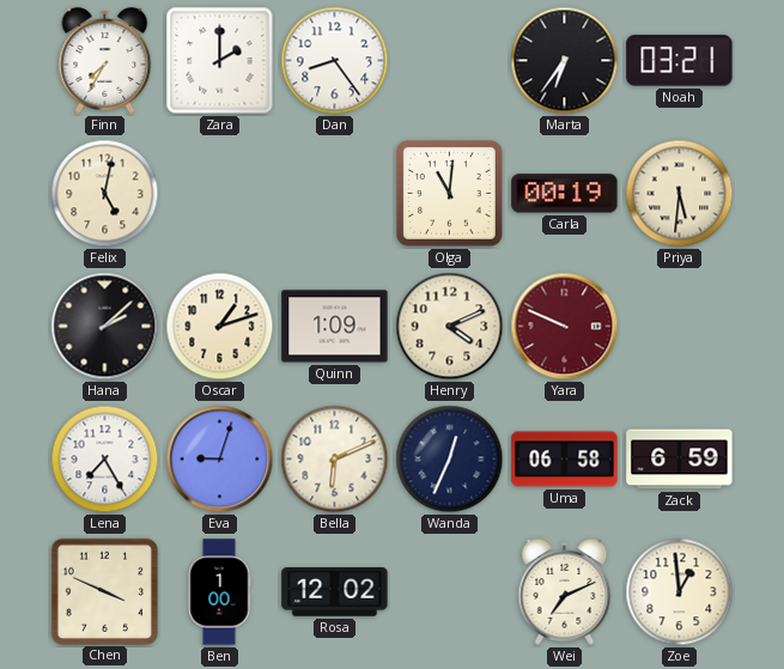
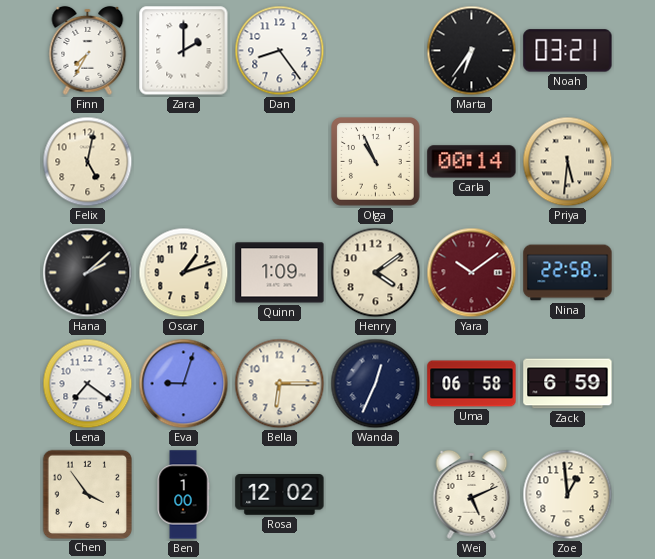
Olga: 11:01 -> 10:56 (376, 162)
Carla: 00:19 -> 00:14 (472, 162)
Henry: 4:11 -> 4:09 (376, 273)
Yara: 9:49 -> 10:09 (472, 273)
Nina: none -> 22:58 (568, 273)
Lena: 7:25 -> 7:21 (88, 384)
Bella: 6:11 -> 6:15 (280, 384)
Chen: 3:49 -> 3:54 (87, 494)
Wei: 7:11 -> 5:11 (472, 494)
